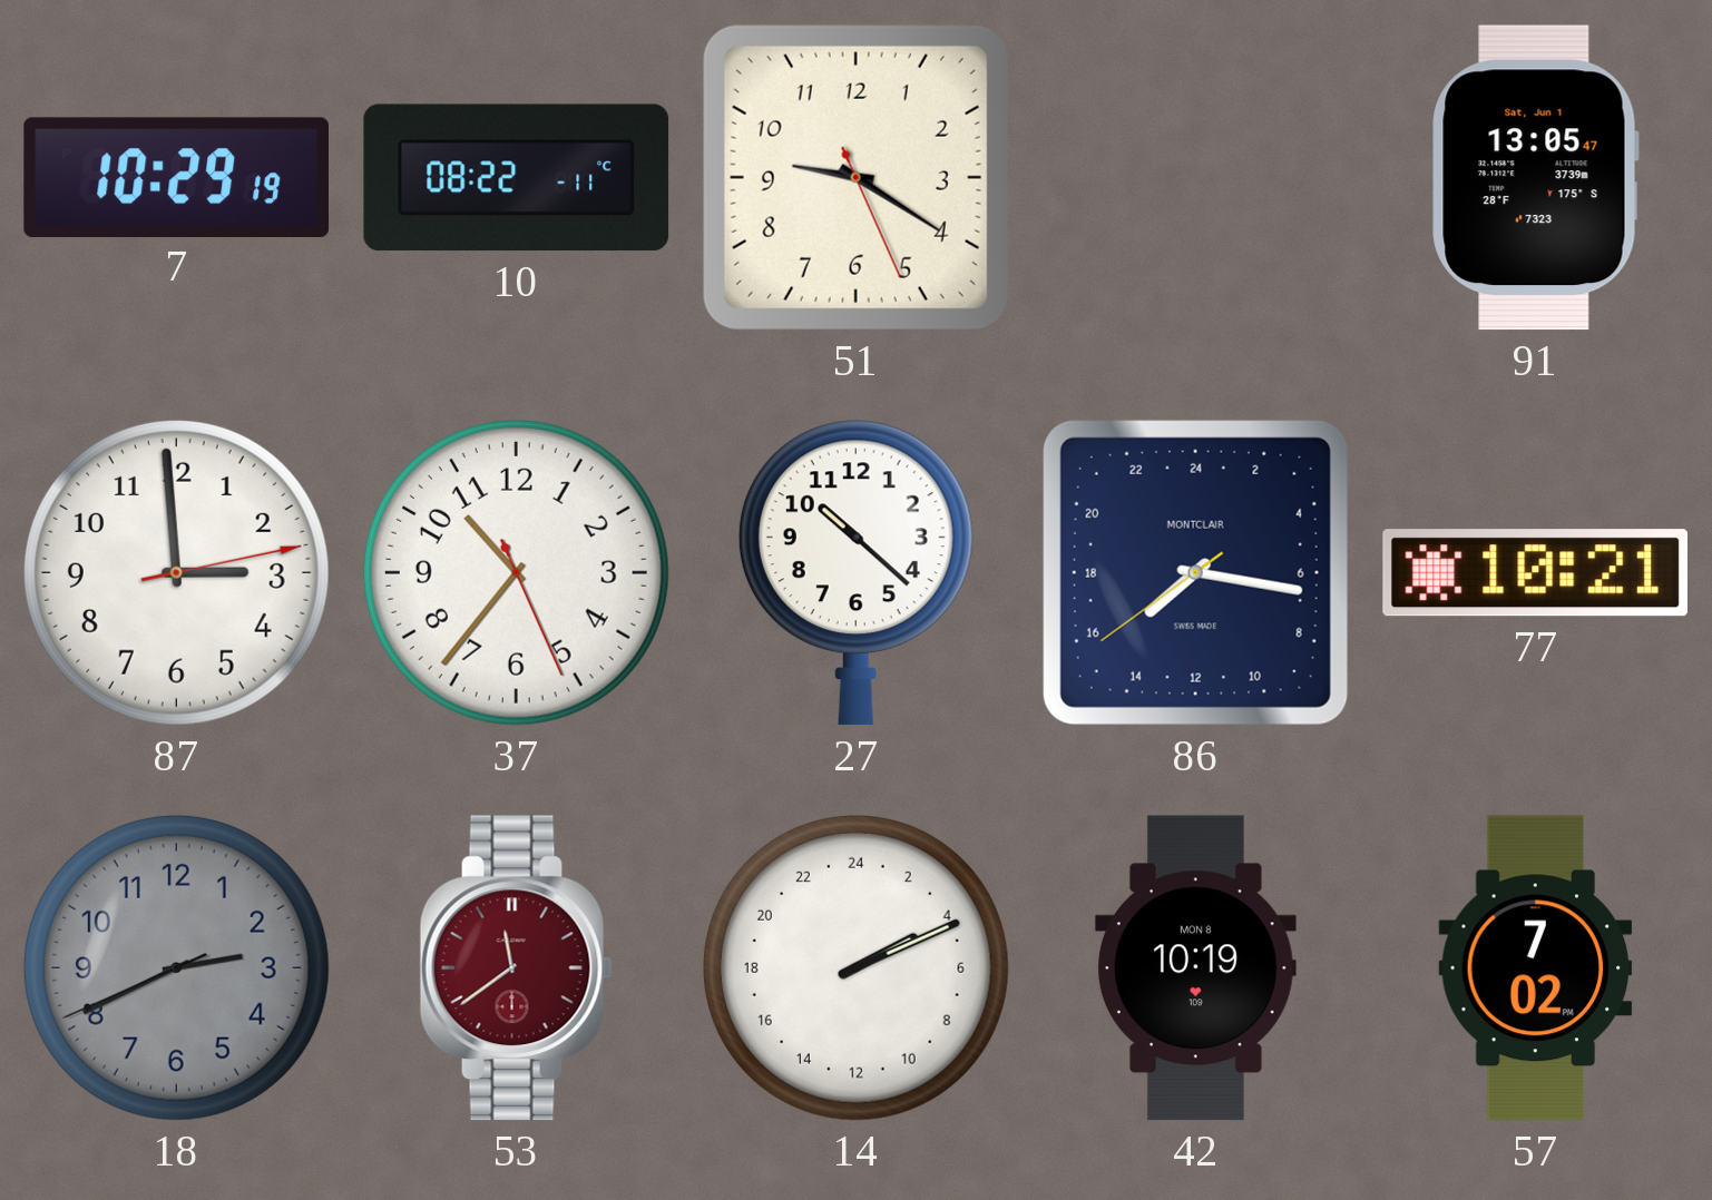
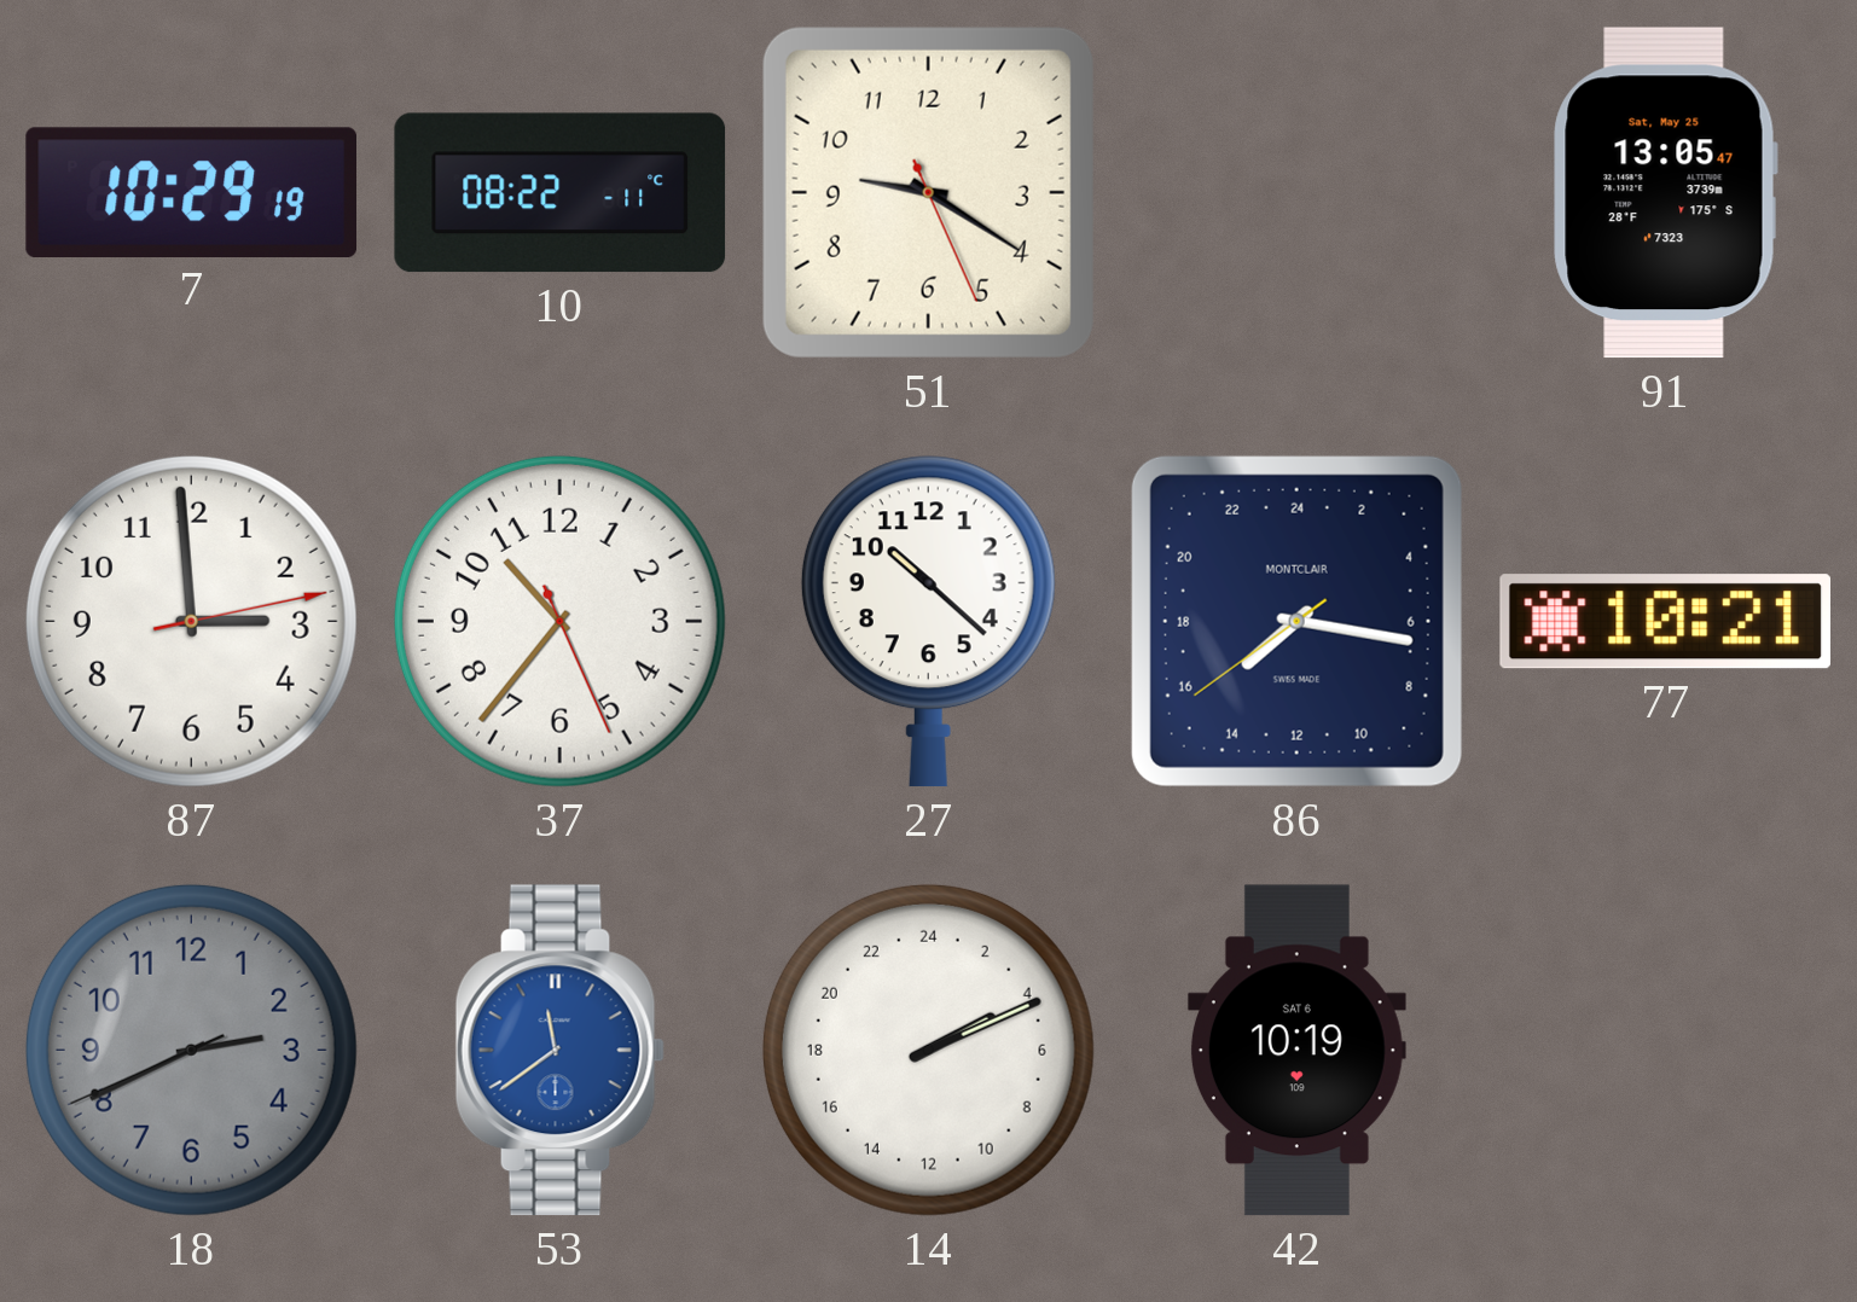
91 date: Sat, Jun 1 -> Sat, May 25 (1665, 193)
53 dial: burgundy -> blue (559, 1051)
42 date: MON 8 -> SAT 6 (1296, 1051)
57: 7:02 -> none (1536, 968)
